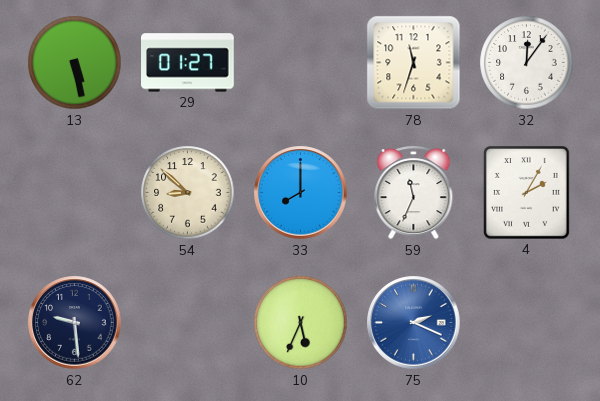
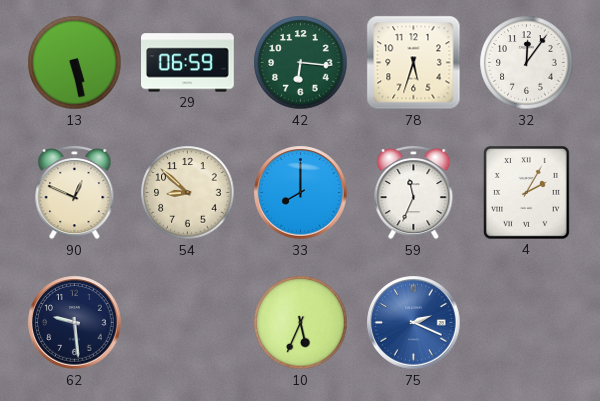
29: 01:27 -> 06:59 (188, 63)
42: none -> 6:16 (301, 63)
78: 11:33 -> 5:33 (414, 63)
90: none -> 12:49 (75, 193)
